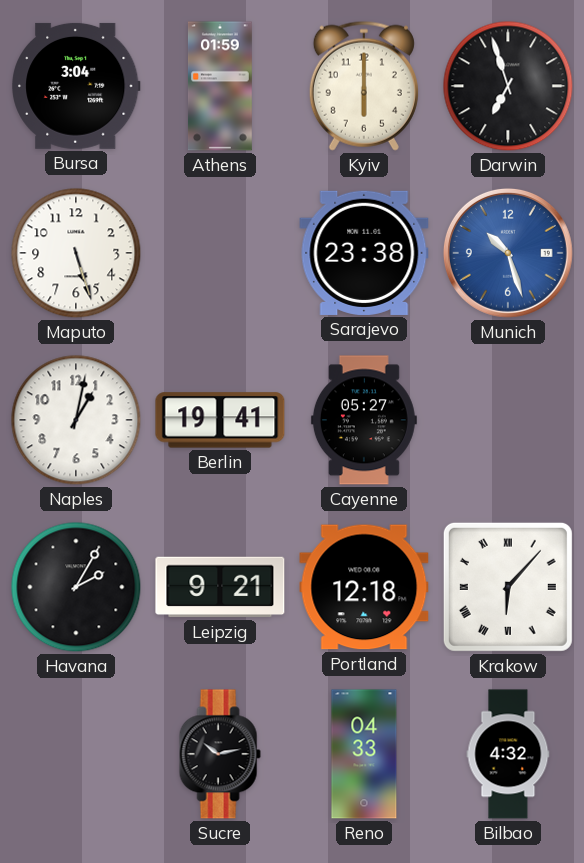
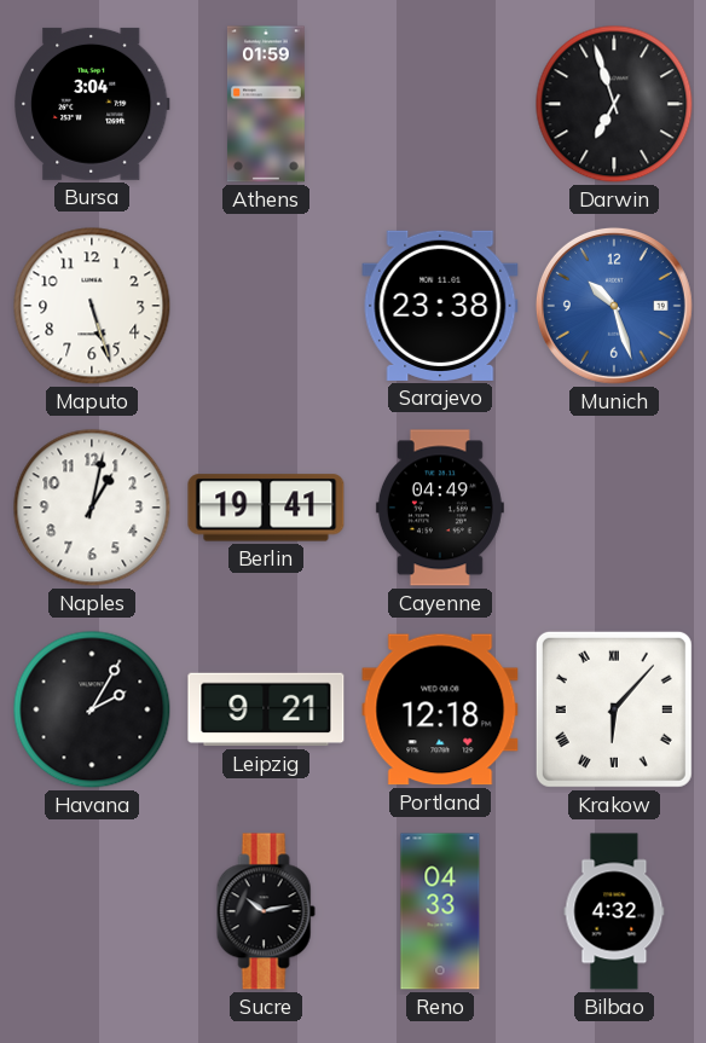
Kyiv: 6:00 -> none (364, 86)
Cayenne: 05:27 -> 04:49 (440, 508)
